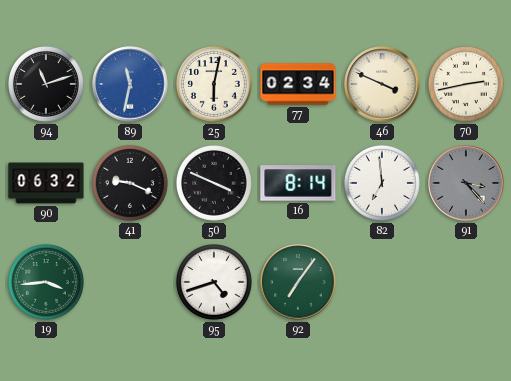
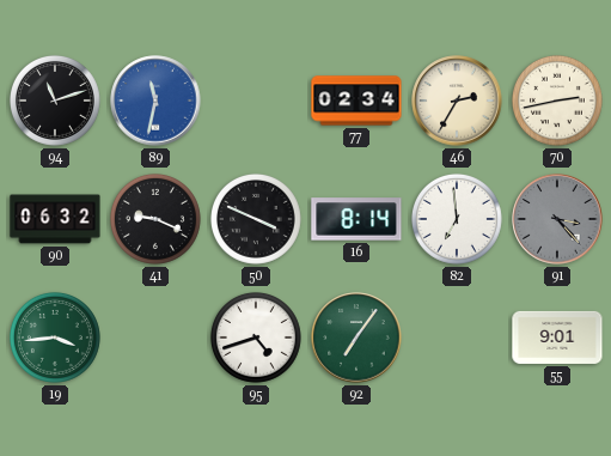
25: 6:02 -> none (214, 84)
46: 3:49 -> 2:35 (457, 101)
55: none -> 9:01 (557, 338)
